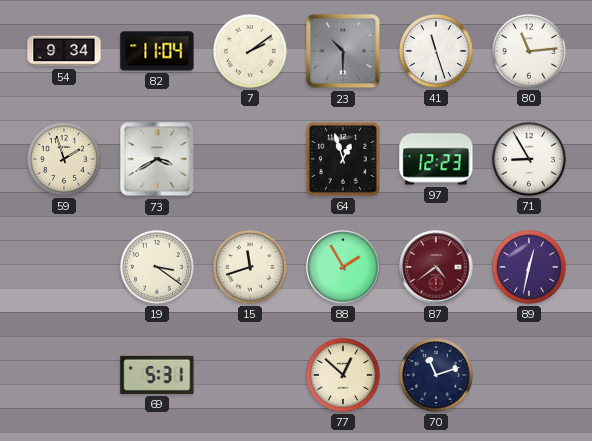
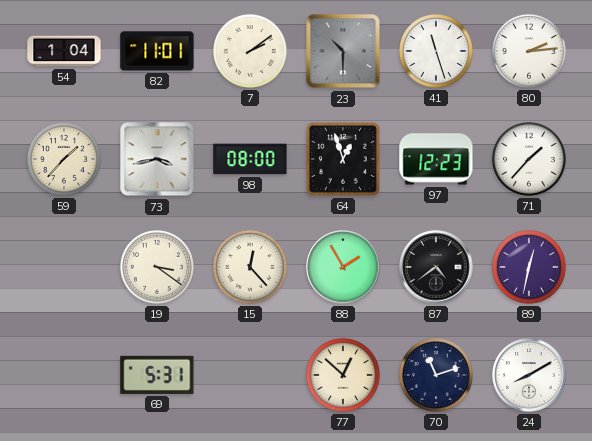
54: 9:34 -> 1:04 (64, 51)
82: 11:04 -> 11:01 (157, 51)
80: 11:14 -> 2:14 (529, 51)
59: 1:57 -> 1:37 (64, 159)
73: 3:40 -> 3:43 (157, 159)
98: none -> 08:00 (250, 159)
71: 8:55 -> 1:37 (529, 159)
15: 11:42 -> 12:23 (250, 267)
87 dial: burgundy -> black (436, 267)
24: none -> 8:10 (529, 375)
